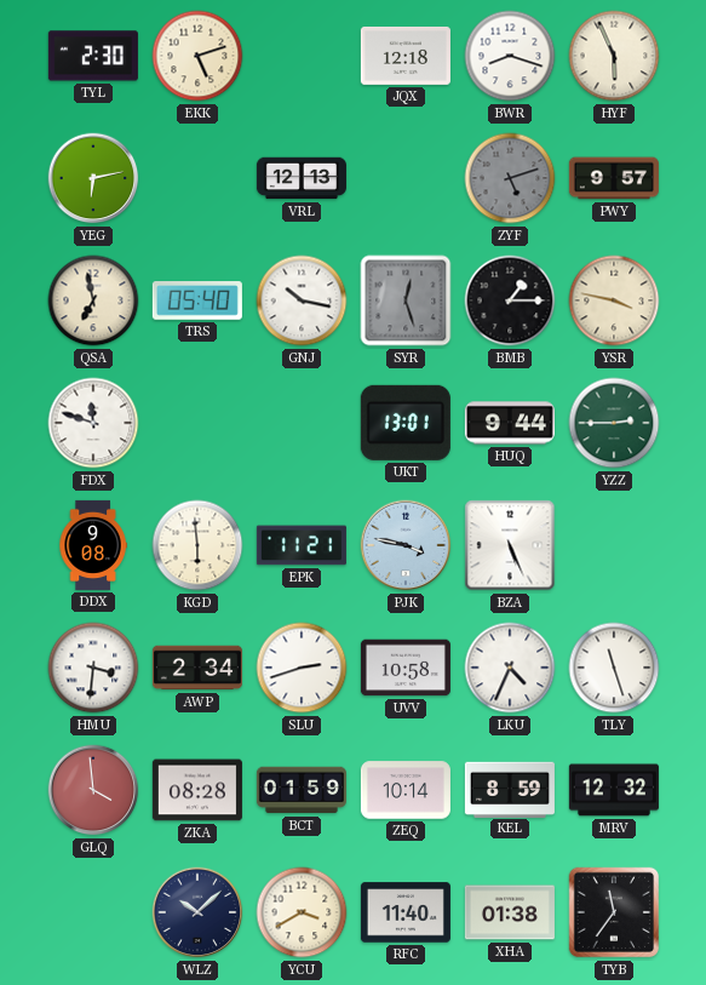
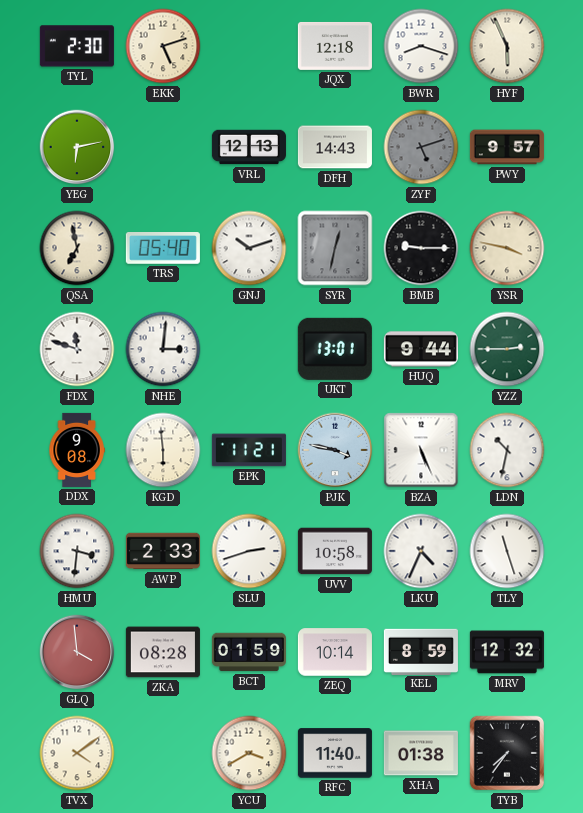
DFH: none -> 14:43 (335, 147)
GNJ: 10:17 -> 10:12 (249, 248)
SYR: 12:27 -> 12:32 (335, 248)
BMB: 1:15 -> 9:15 (421, 248)
NHE: none -> 3:01 (163, 349)
LDN: none -> 10:32 (507, 450)
AWP: 2:34 -> 2:33 (163, 551)
TVX: none -> 4:09 (77, 753)
WLZ: 10:08 -> none (197, 912)
TYB: 11:36 -> 7:36 (507, 753)
